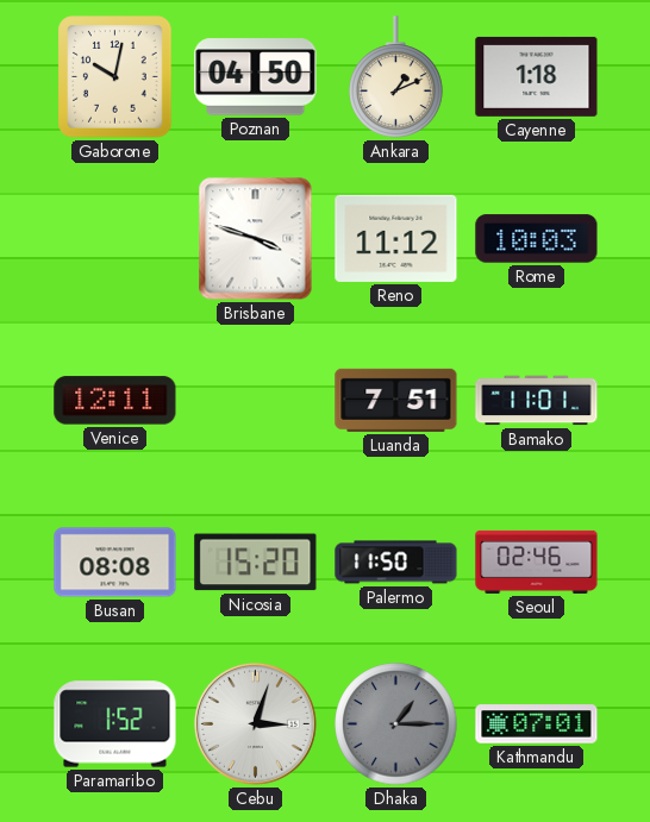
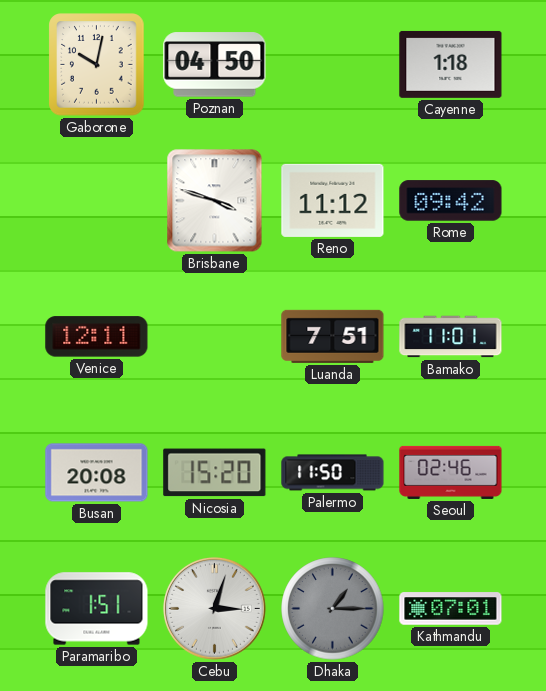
Ankara: 1:11 -> none (396, 77)
Rome: 10:03 -> 09:42 (451, 201)
Busan: 08:08 -> 20:08 (97, 473)
Paramaribo: 1:52 -> 1:51 (97, 609)
